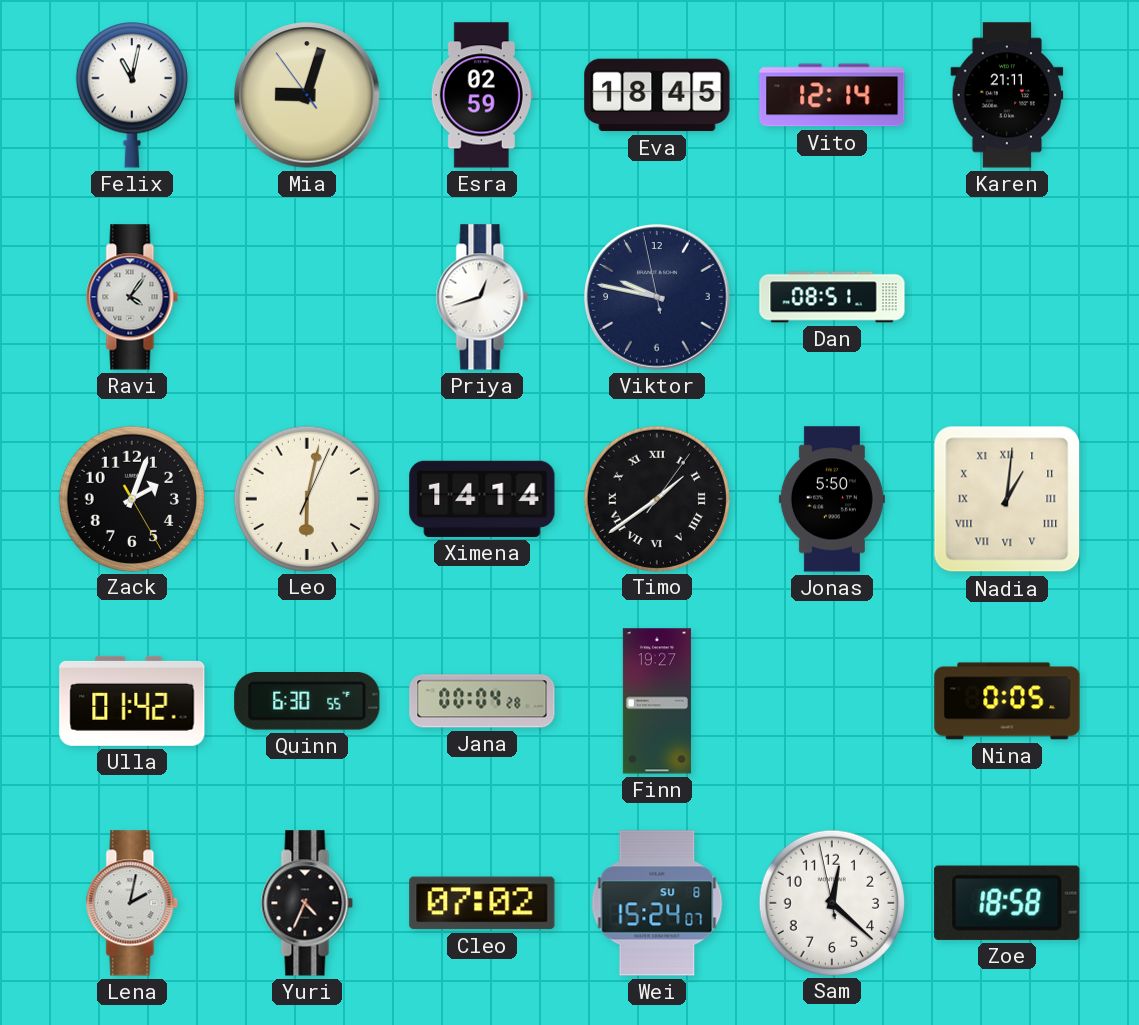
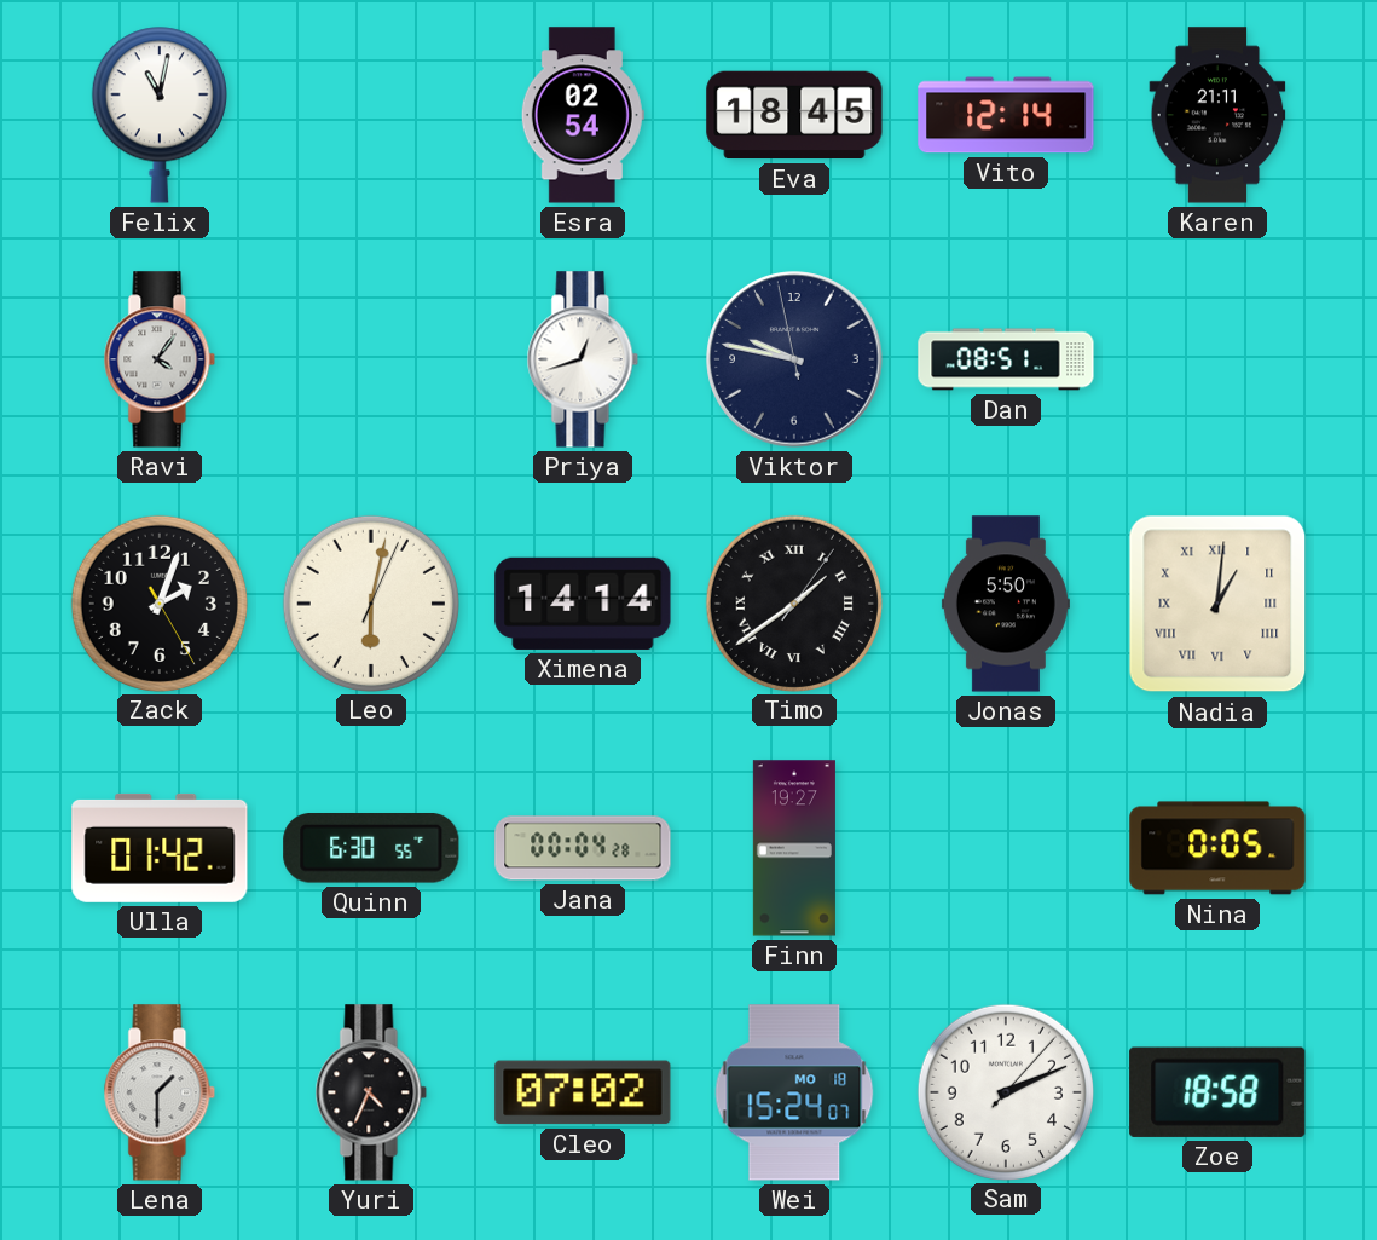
Mia: 9:02 -> none (307, 95)
Esra: 02:59 -> 02:54 (583, 115)
Lena: 2:02 -> 1:30 (160, 1092)
Wei date: SU 8 -> MO 18 (794, 1092)
Sam: 12:21 -> 2:11 (1005, 1091)
